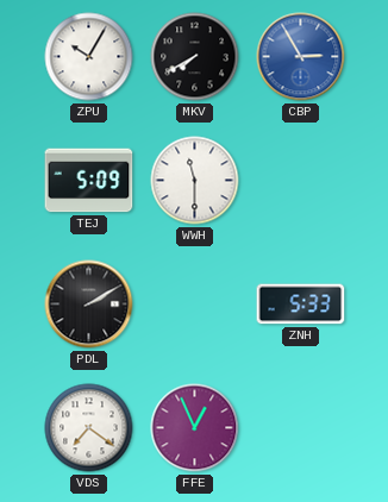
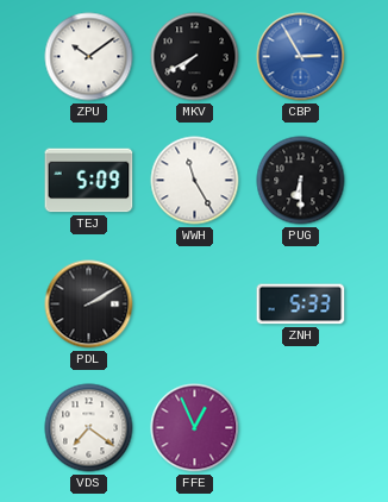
ZPU: 10:05 -> 10:09 (89, 57)
WWH: 11:30 -> 11:25 (195, 181)
PUG: none -> 6:30 (301, 181)
